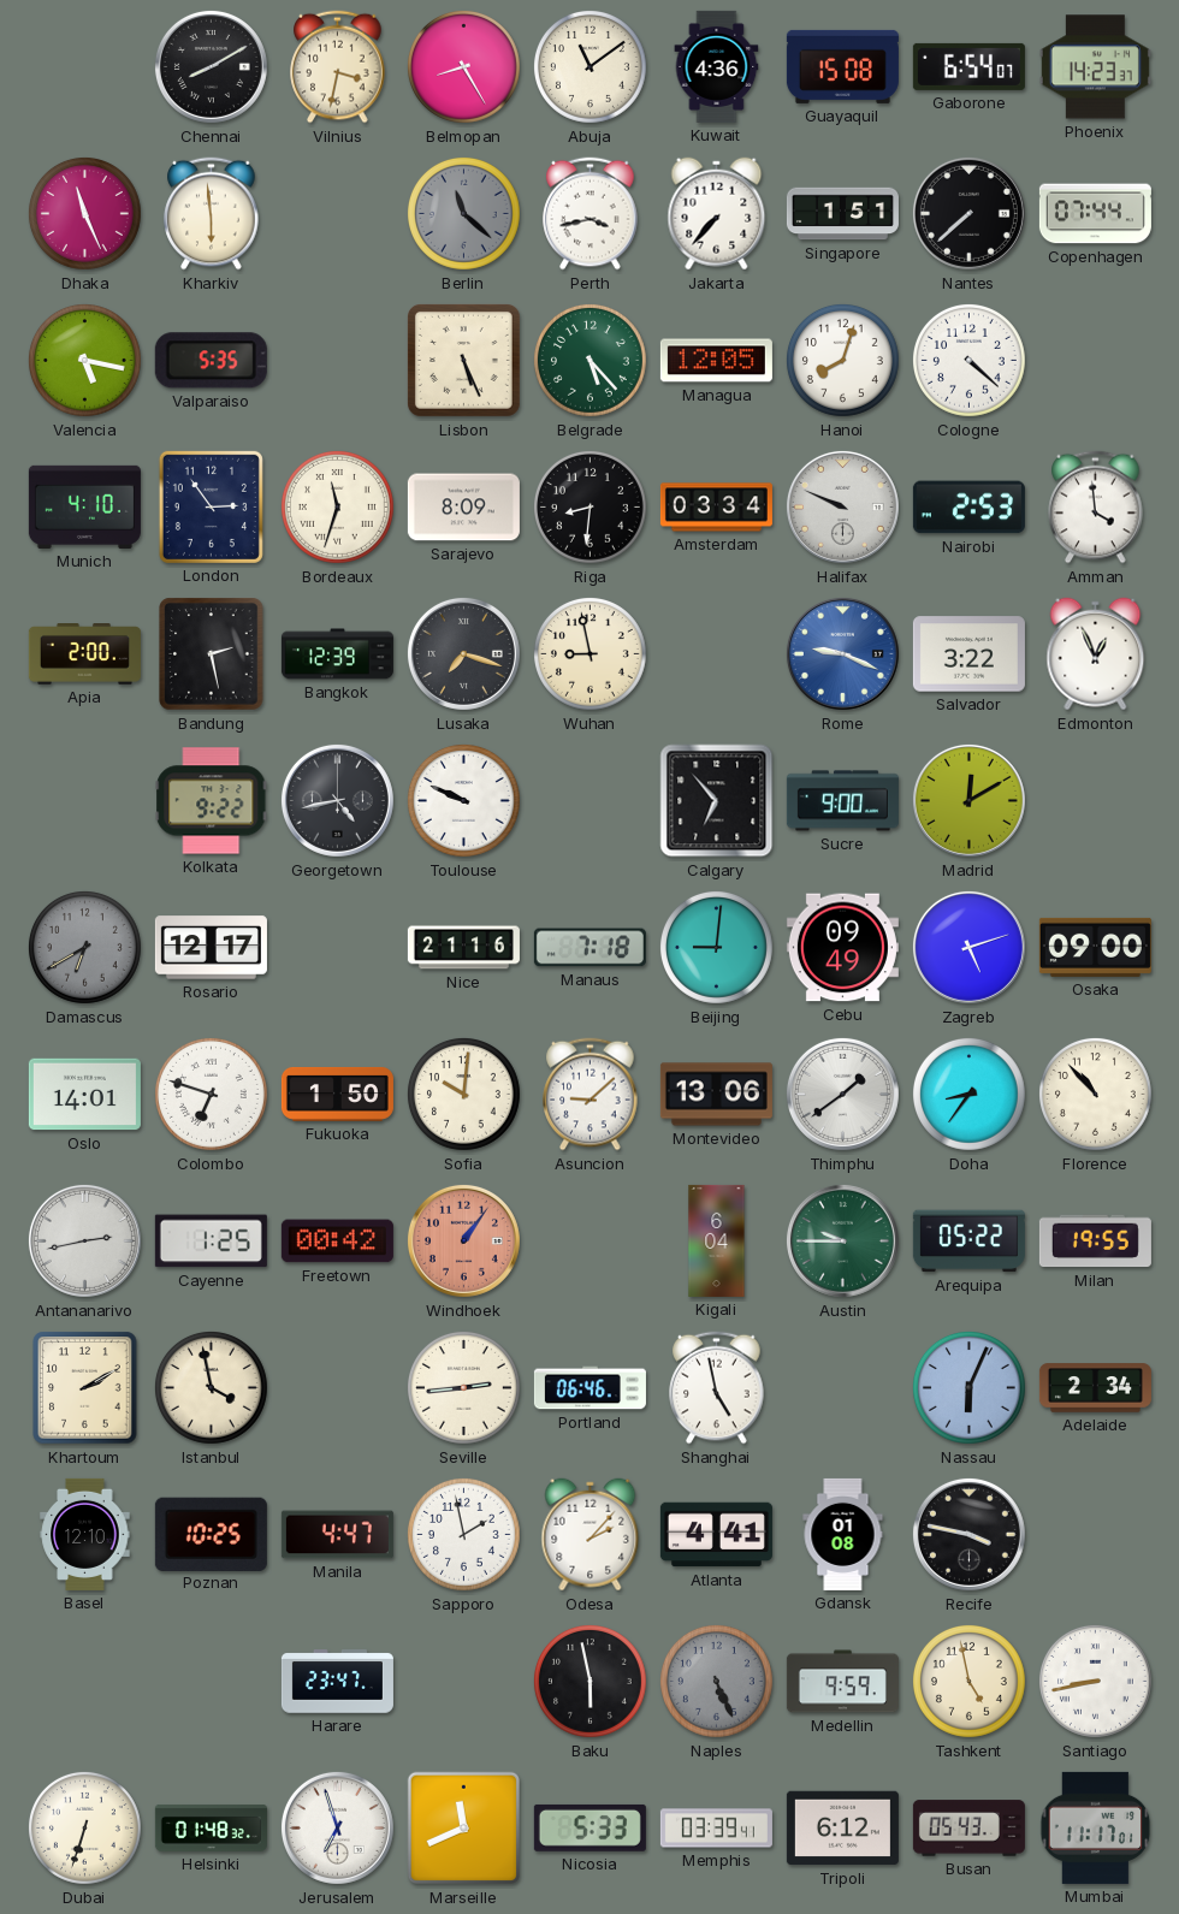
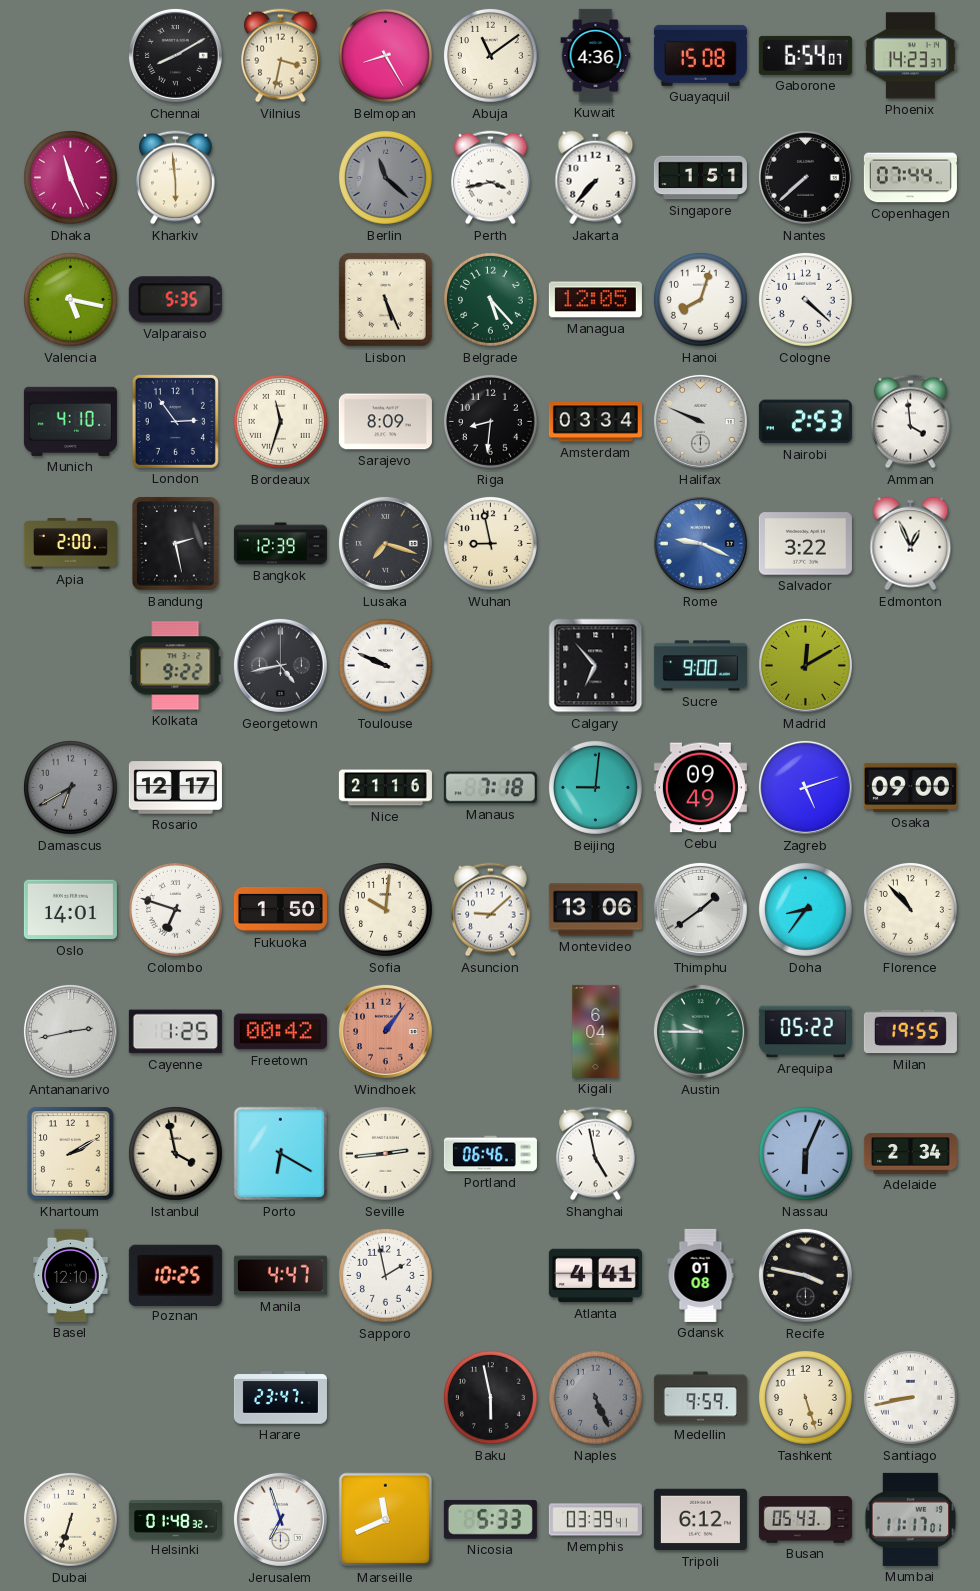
Porto: none -> 6:20 (281, 1154)
Odesa: 2:07 -> none (591, 1535)
Tashkent: 4:58 -> 5:27 (805, 1397)
